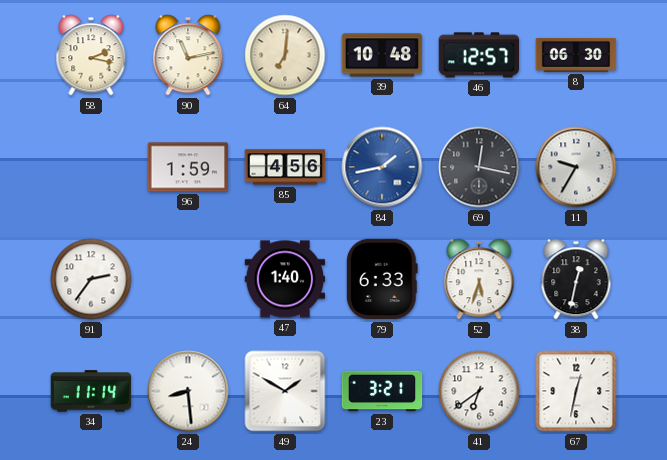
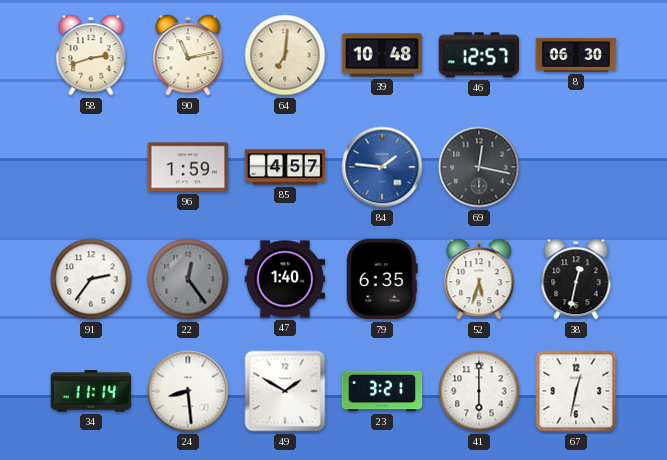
58: 2:17 -> 2:42 (91, 55)
85: 4:56 -> 4:57 (285, 167)
84: 1:43 -> 1:46 (382, 167)
11: 9:35 -> none (576, 167)
22: none -> 12:24 (188, 279)
79: 6:33 -> 6:35 (383, 279)
41: 6:39 -> 6:00 (479, 391)
